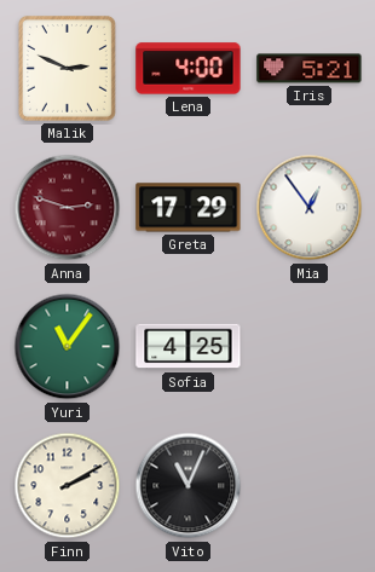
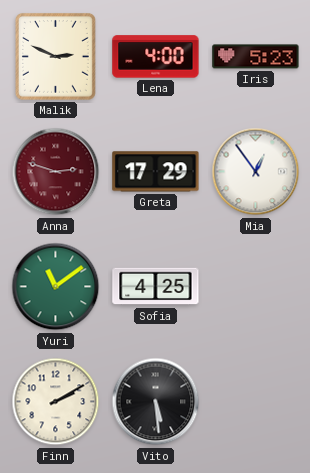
Iris: 5:21 -> 5:23 (256, 57)
Yuri: 11:06 -> 11:09 (56, 287)
Vito: 11:04 -> 5:29 (156, 402)
